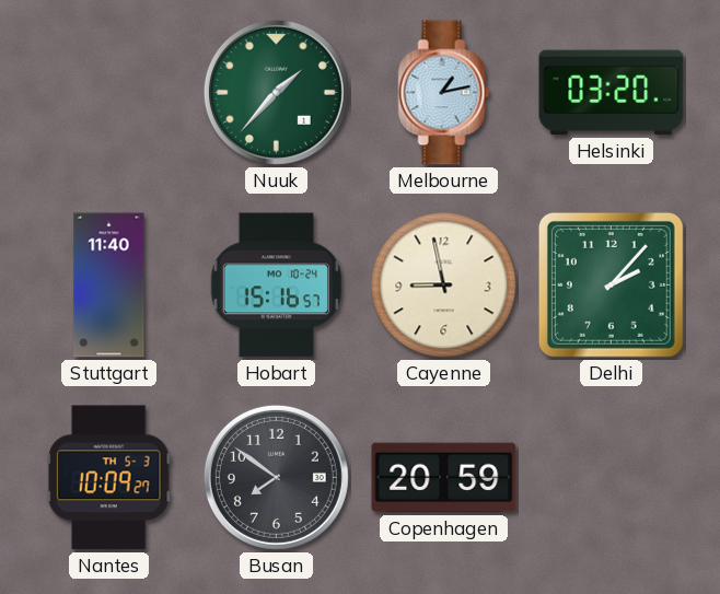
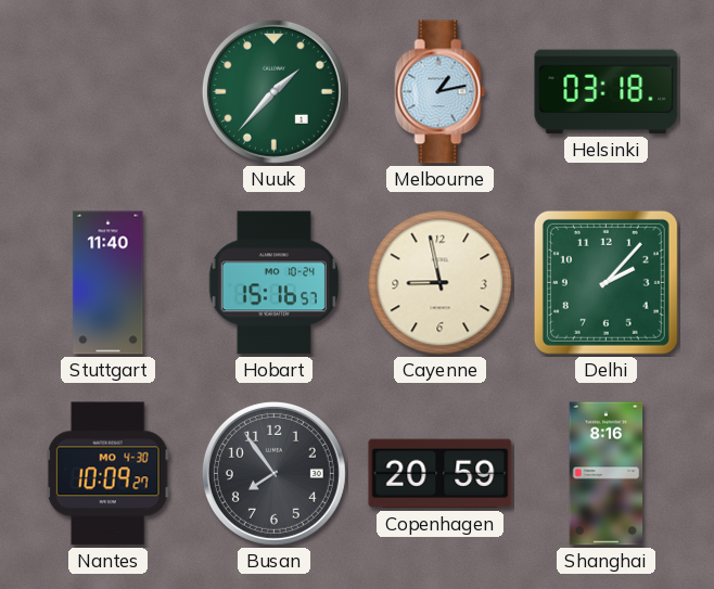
Helsinki: 03:20 -> 03:18 (607, 92)
Nantes date: TH 5-3 -> MO 4-30 (107, 474)
Busan: 7:51 -> 7:54 (273, 473)
Shanghai: none -> 8:16 (607, 474)
